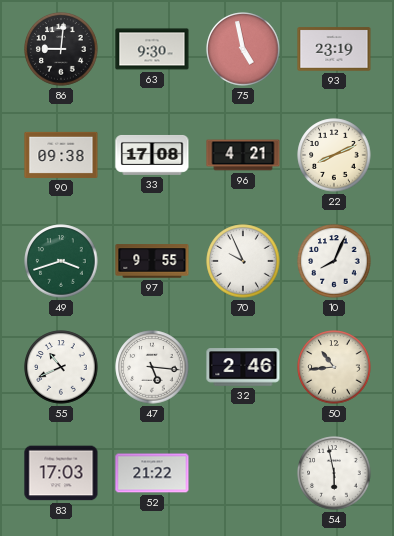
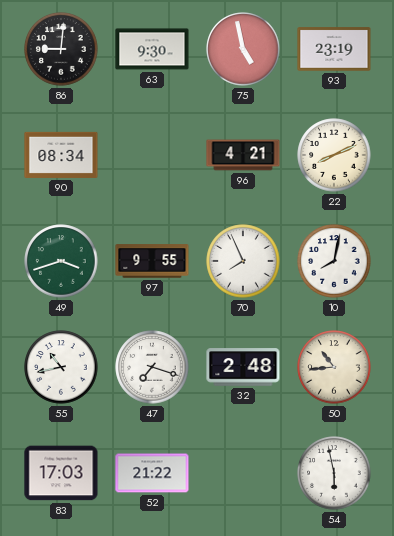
90: 09:38 -> 08:34 (61, 155)
33: 17:08 -> none (152, 155)
70: 9:56 -> 7:56 (243, 261)
10: 8:04 -> 8:02 (334, 261)
55: 10:41 -> 10:43 (61, 367)
47: 5:16 -> 7:18 (152, 367)
32: 2:46 -> 2:48 (243, 367)
